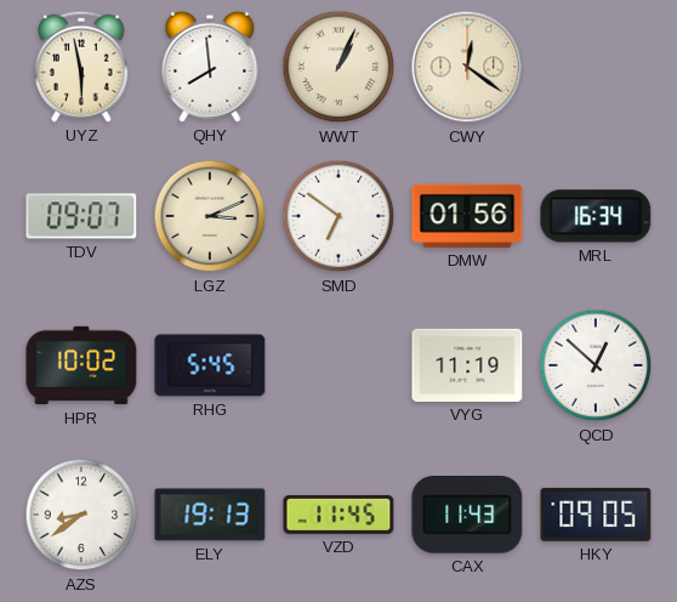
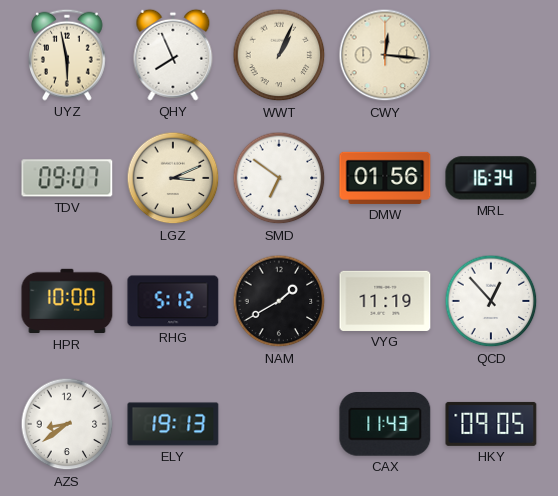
QHY: 7:59 -> 7:56 (173, 55)
CWY: 12:21 -> 12:16 (385, 55)
HPR: 10:02 -> 10:00 (67, 301)
RHG: 5:45 -> 5:12 (173, 301)
NAM: none -> 1:40 (279, 301)
QCD: 12:52 -> 12:53 (491, 301)
VZD: 11:45 -> none (338, 515)
